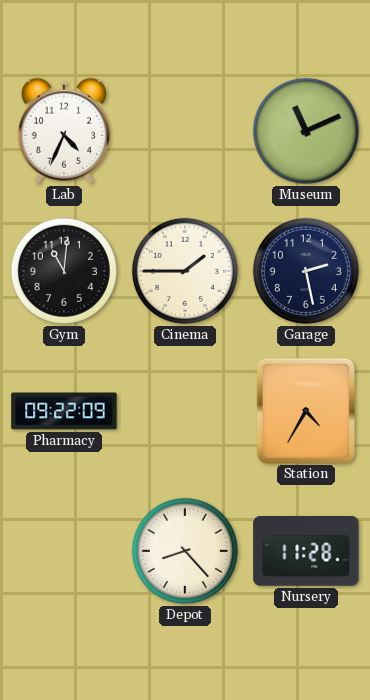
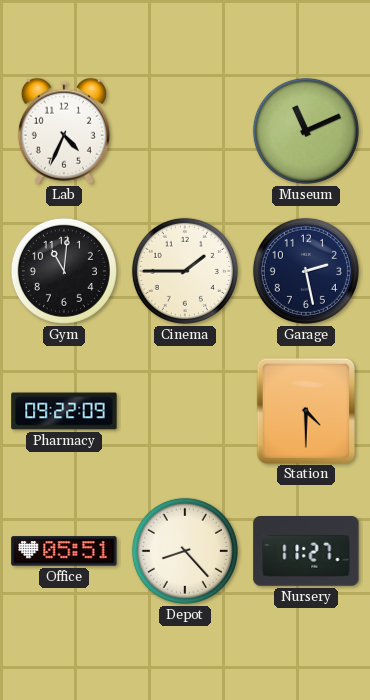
Station: 4:35 -> 4:30 (305, 410)
Office: none -> 05:51 (64, 551)
Nursery: 11:28 -> 11:27 (306, 552)
